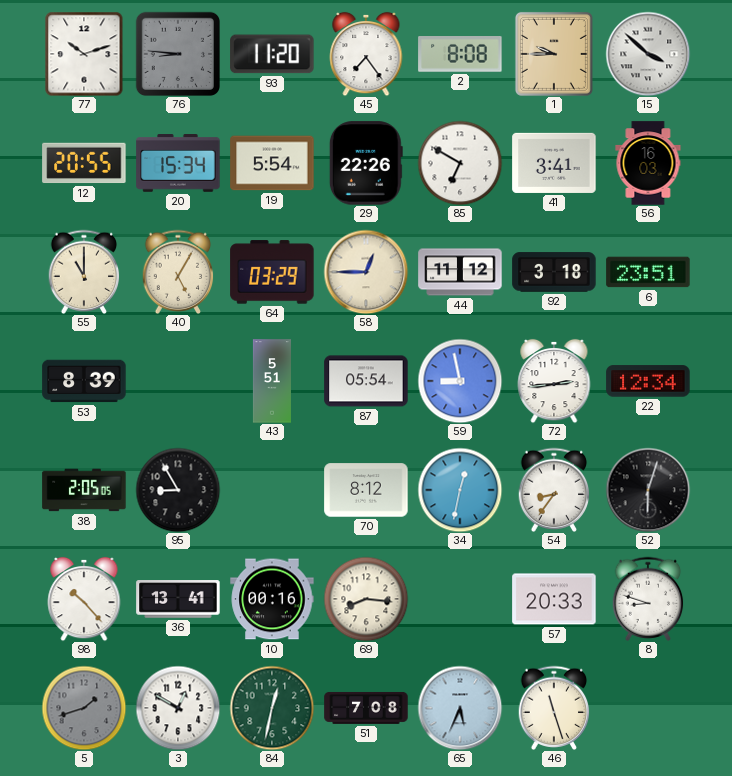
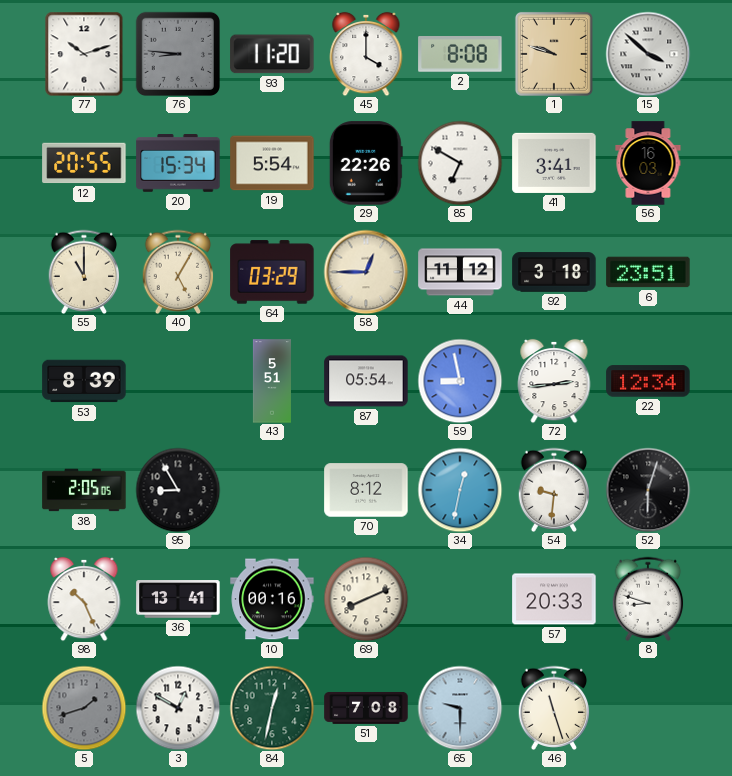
45: 7:24 -> 4:00 (366, 54)
1: 9:45 -> 9:48 (554, 54)
54: 8:36 -> 9:31 (554, 489)
98: 10:23 -> 10:26 (84, 599)
69: 8:16 -> 8:11 (366, 599)
65: 5:34 -> 9:30 (460, 708)
